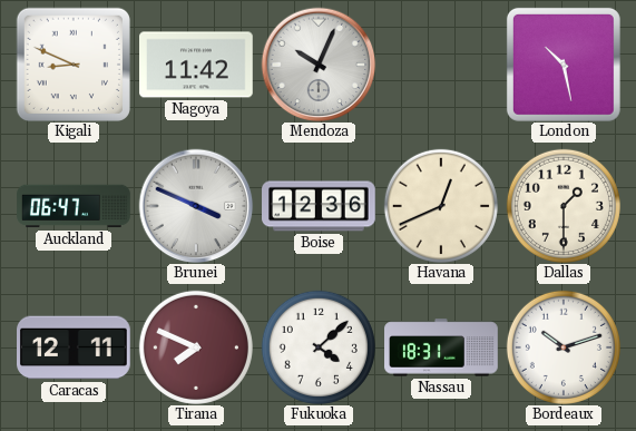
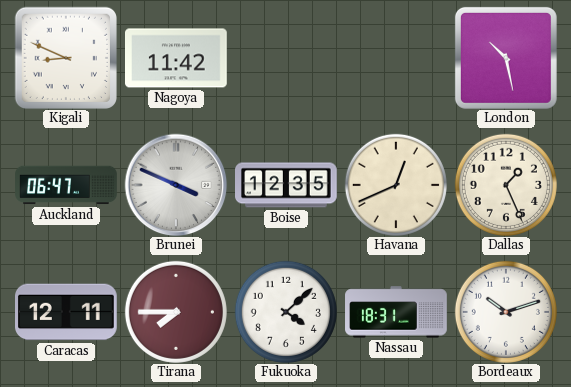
Mendoza: 10:04 -> none (319, 65)
Boise: 12:36 -> 12:35 (286, 185)
Dallas: 1:30 -> 1:26 (506, 185)
Tirana: 7:49 -> 7:45 (176, 312)
